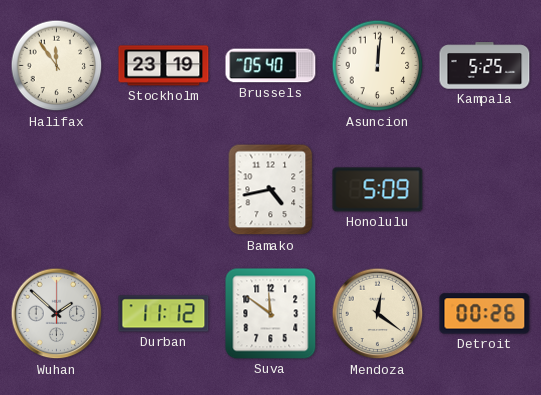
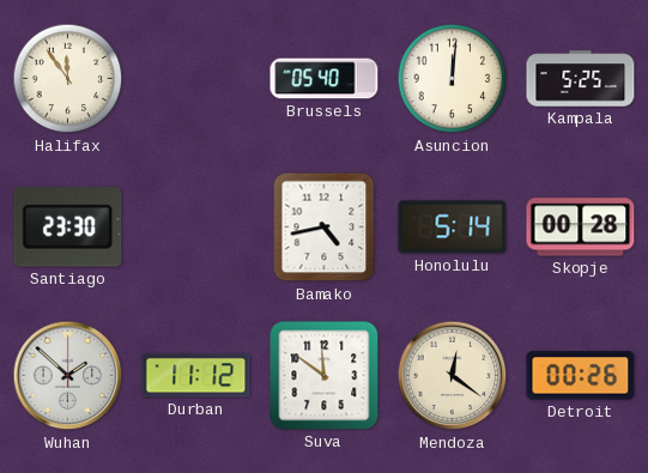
Stockholm: 23:19 -> none (164, 66)
Santiago: none -> 23:30 (68, 228)
Honolulu: 5:09 -> 5:14 (453, 228)
Skopje: none -> 00:28 (581, 228)
